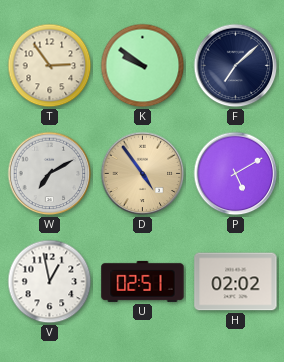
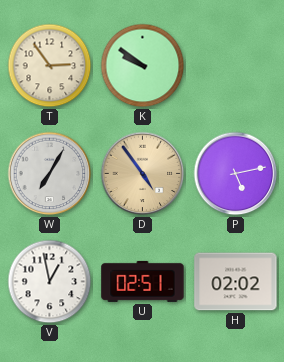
F: 7:08 -> none (236, 66)
W: 7:10 -> 7:05 (50, 174)
P: 5:10 -> 5:13 (236, 174)
